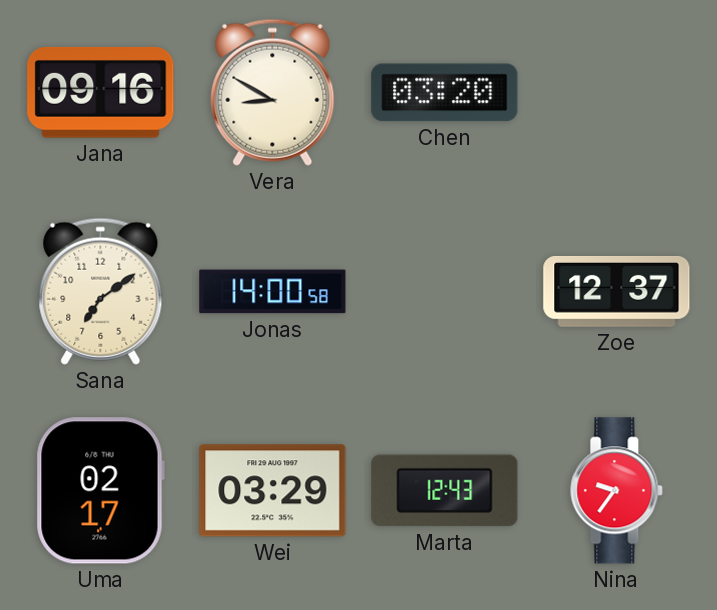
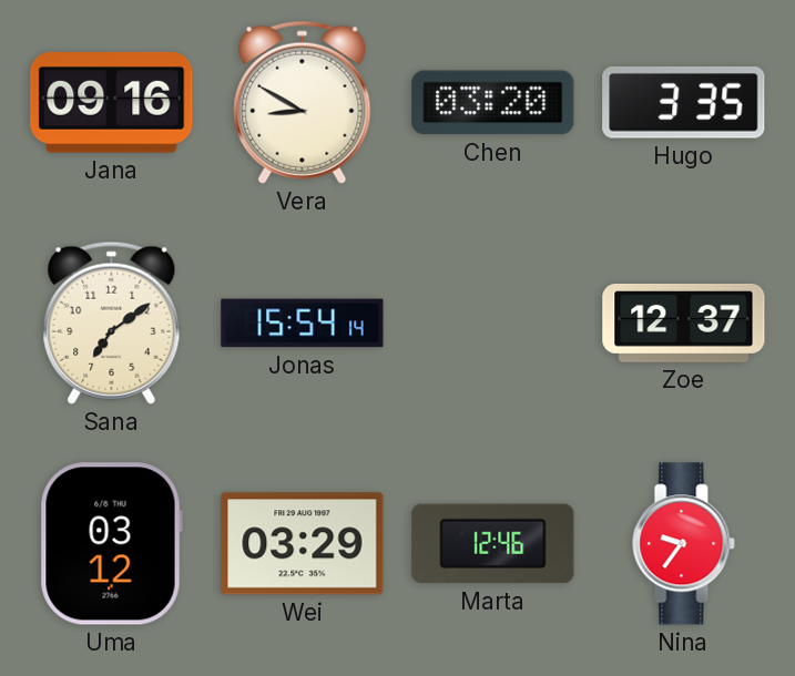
Hugo: none -> 3:35 (684, 102)
Jonas: 14:00 -> 15:54 (303, 324)
Uma: 02:17 -> 03:12 (111, 544)
Marta: 12:43 -> 12:46 (493, 544)
